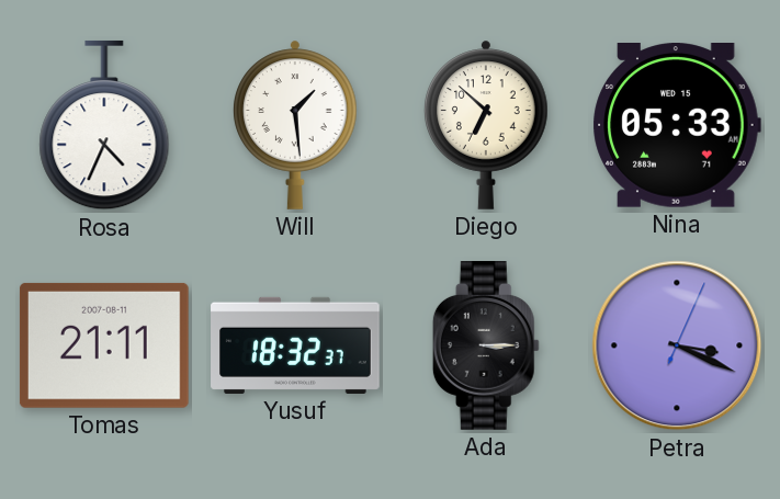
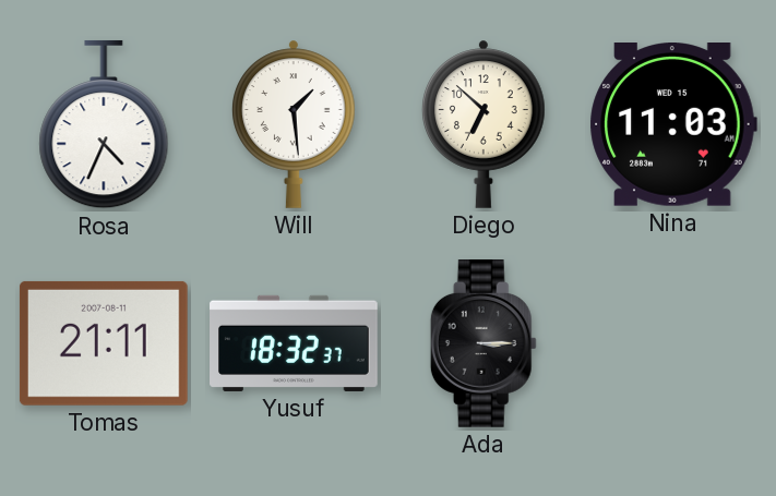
Nina: 05:33 -> 11:03 (673, 125)
Petra: 3:19 -> none (677, 345)
